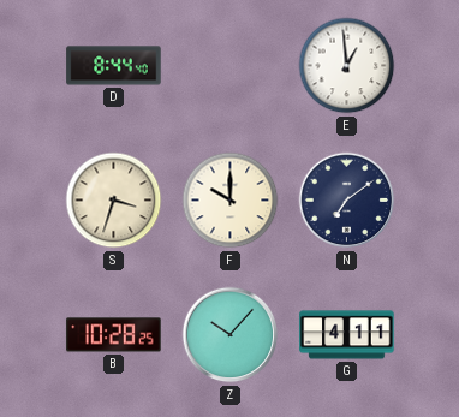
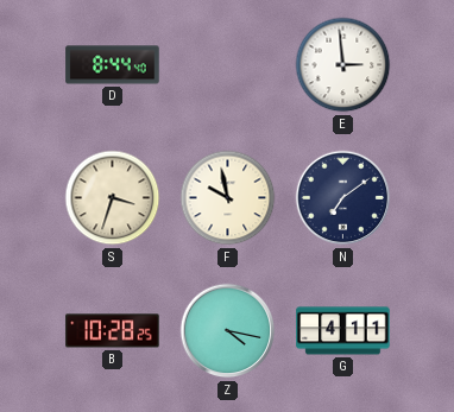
E: 12:59 -> 2:59 (343, 65)
F: 10:00 -> 9:58 (228, 198)
Z: 10:07 -> 4:17 (228, 331)
